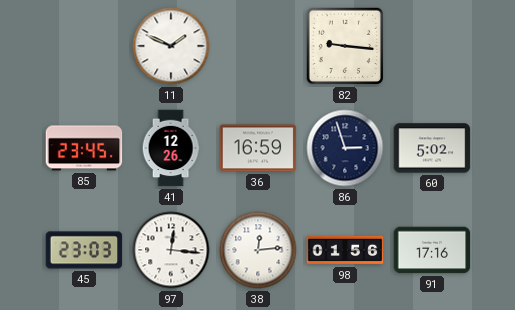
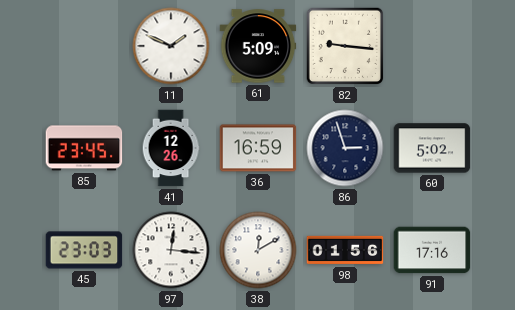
61: none -> 5:09 (258, 46)
38: 12:14 -> 12:10 (258, 250)
